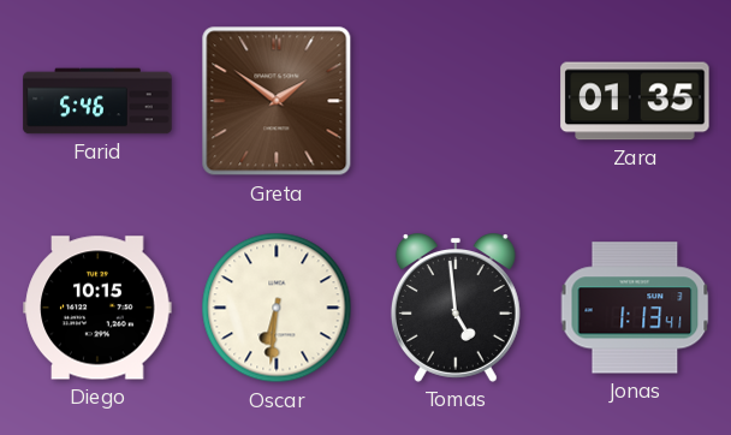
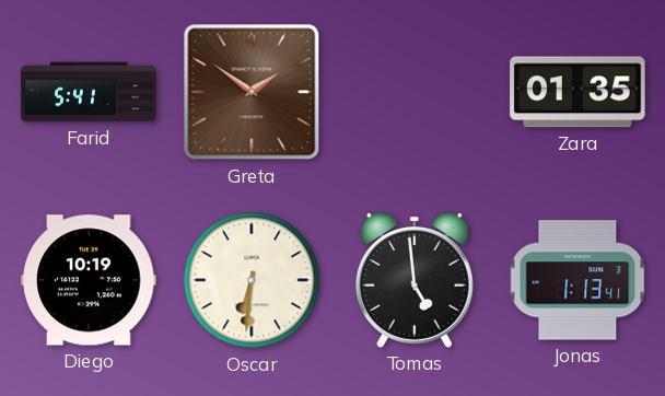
Farid: 5:46 -> 5:41 (89, 92)
Diego: 10:15 -> 10:19 (89, 280)
